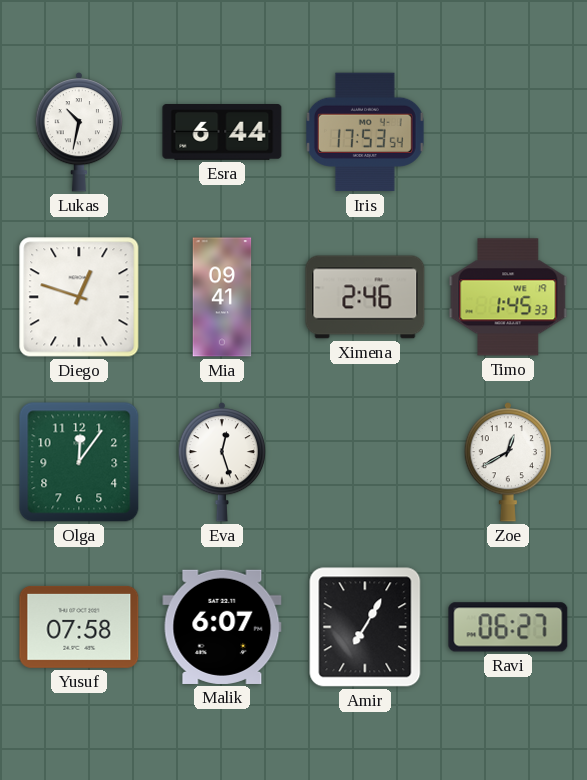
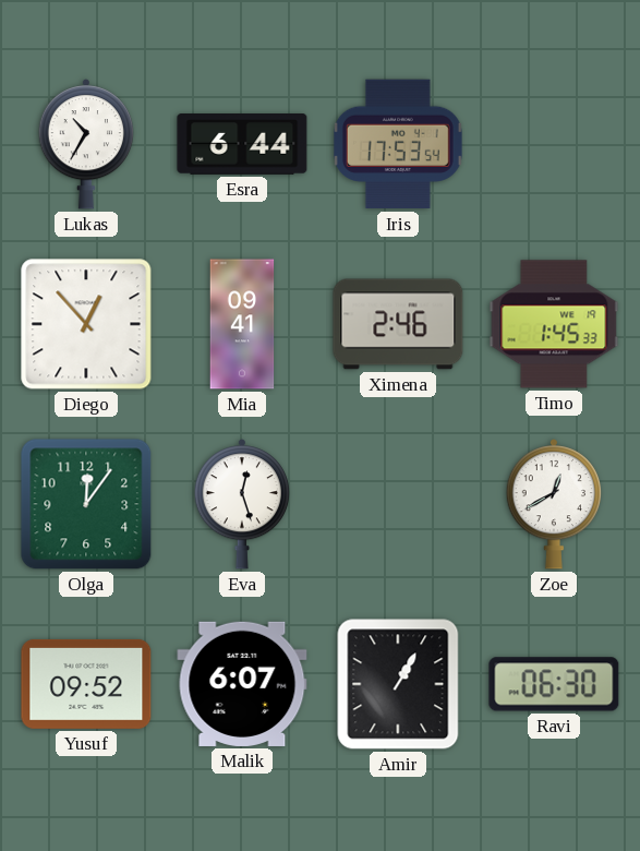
Lukas: 10:32 -> 10:35 (85, 144)
Diego: 12:48 -> 12:53 (86, 324)
Yusuf: 07:58 -> 09:52 (86, 684)
Amir: 7:05 -> 1:05 (398, 684)
Ravi: 06:27 -> 06:30 (554, 684)
